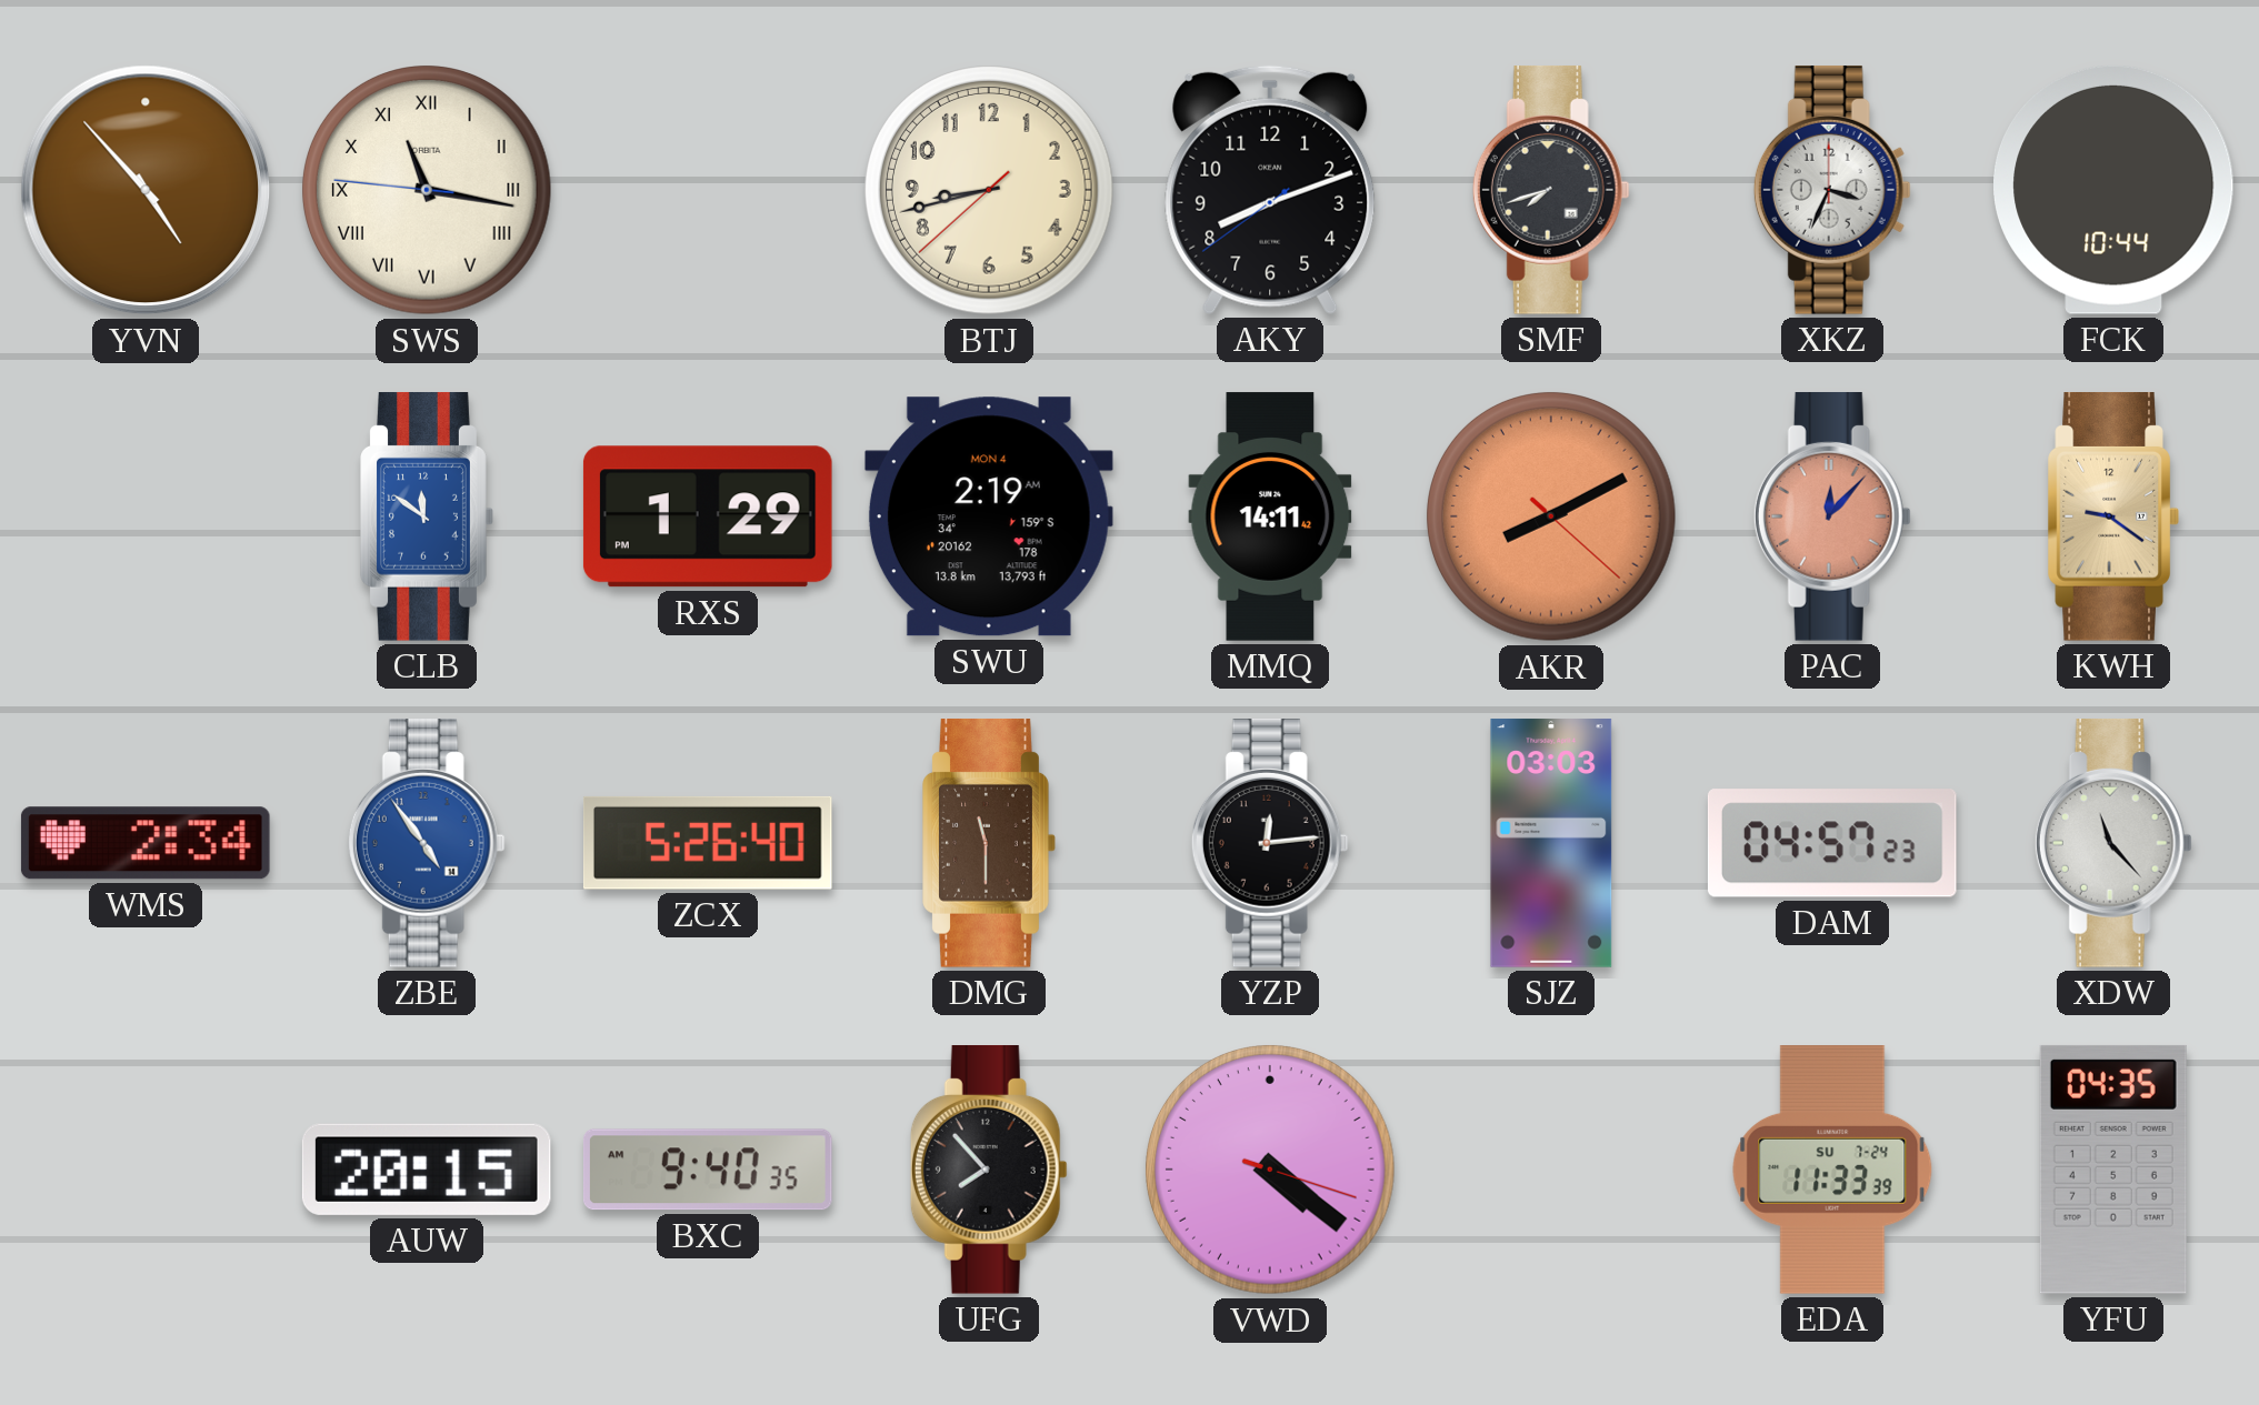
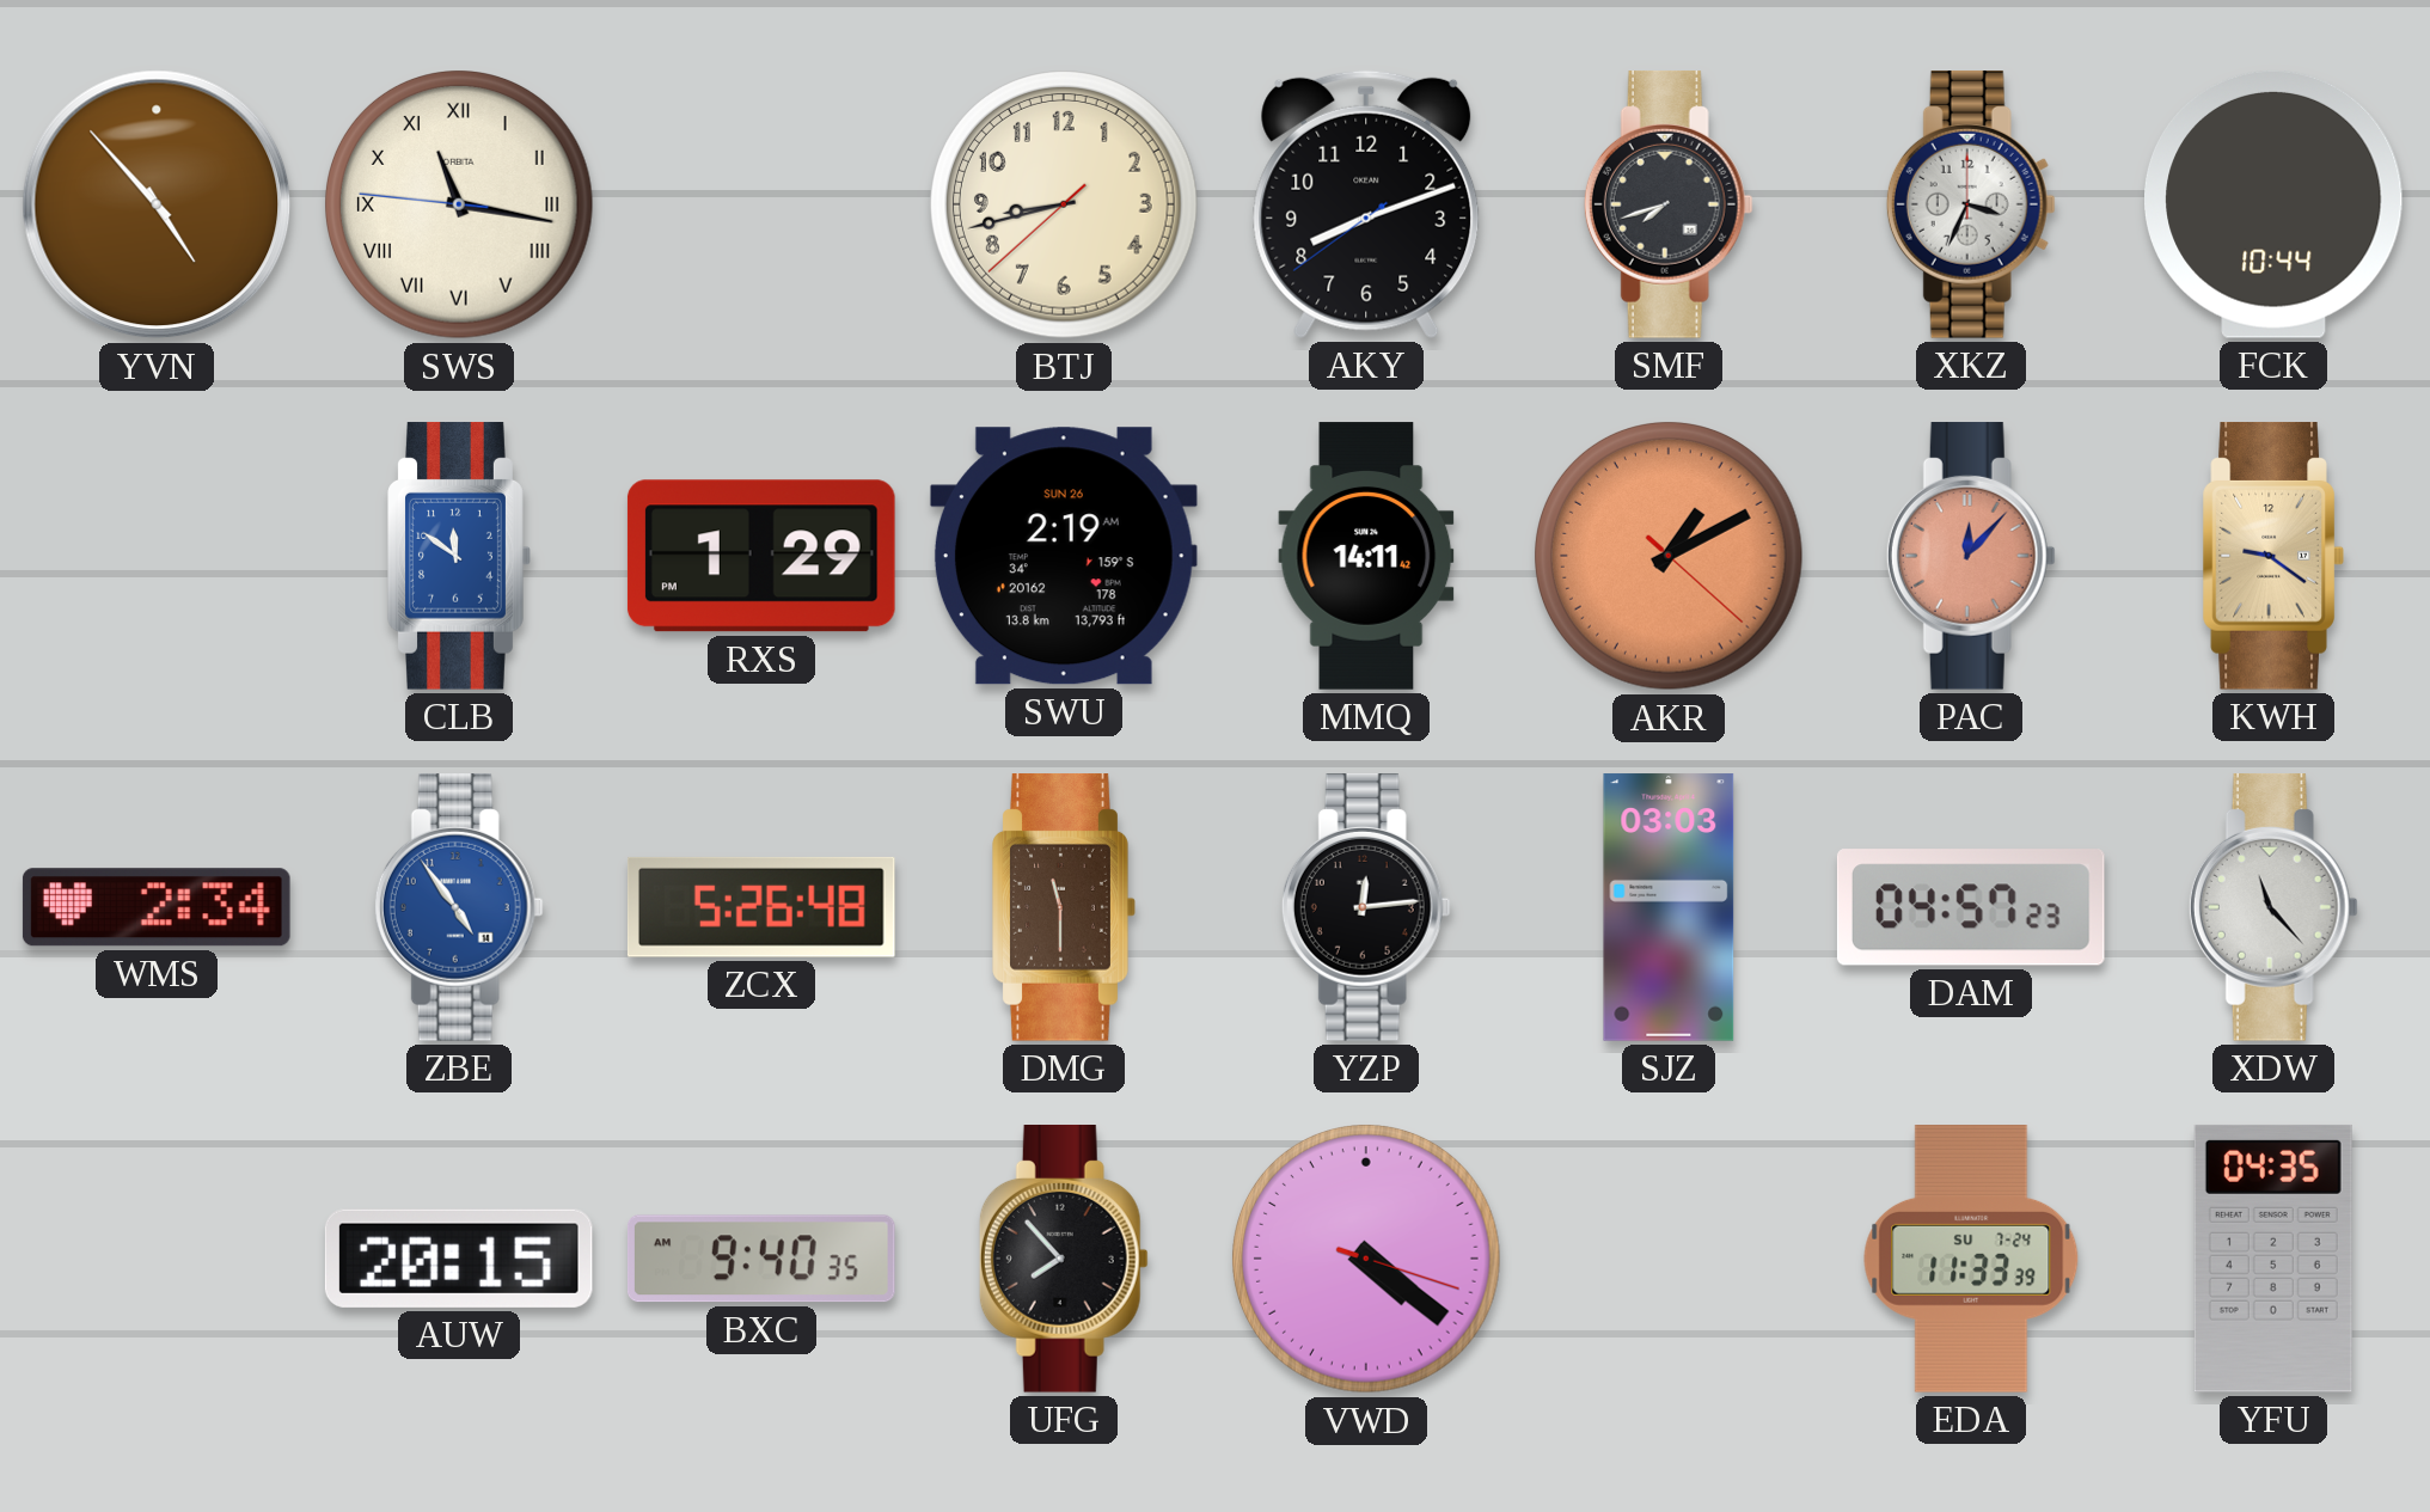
SWU date: MON 4 -> SUN 26 (1064, 556)
AKR: 8:10 -> 1:10 (1670, 557)
ZCX: 5:26:40 -> 5:26:48 (761, 907)
